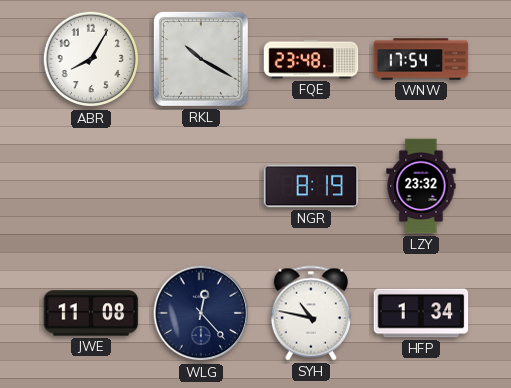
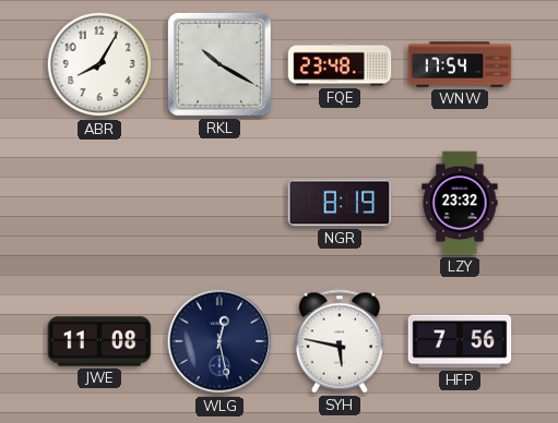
WLG: 12:23 -> 12:28 (219, 341)
SYH: 10:47 -> 5:47 (340, 341)
HFP: 1:34 -> 7:56 (460, 341)
